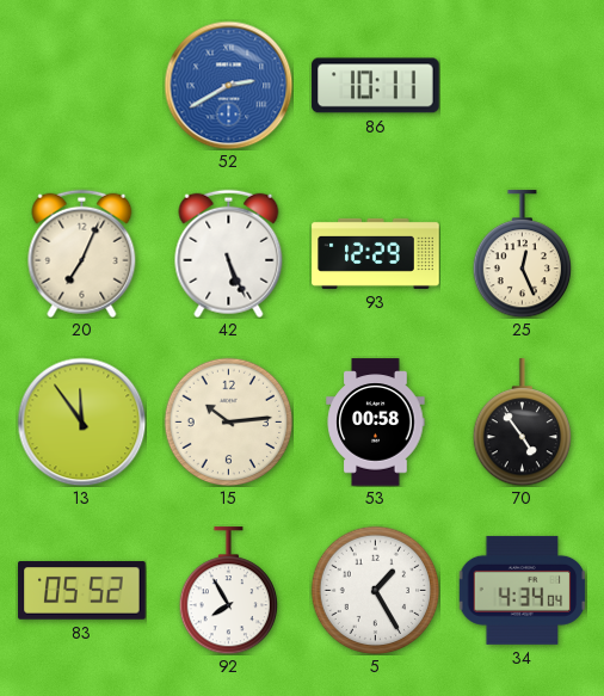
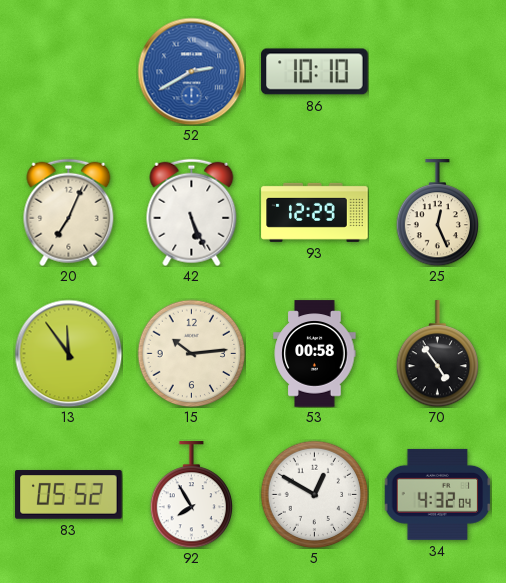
86: 10:11 -> 10:10 (315, 72)
5: 1:25 -> 12:50 (314, 494)
34: 4:34 -> 4:32 (437, 494)
